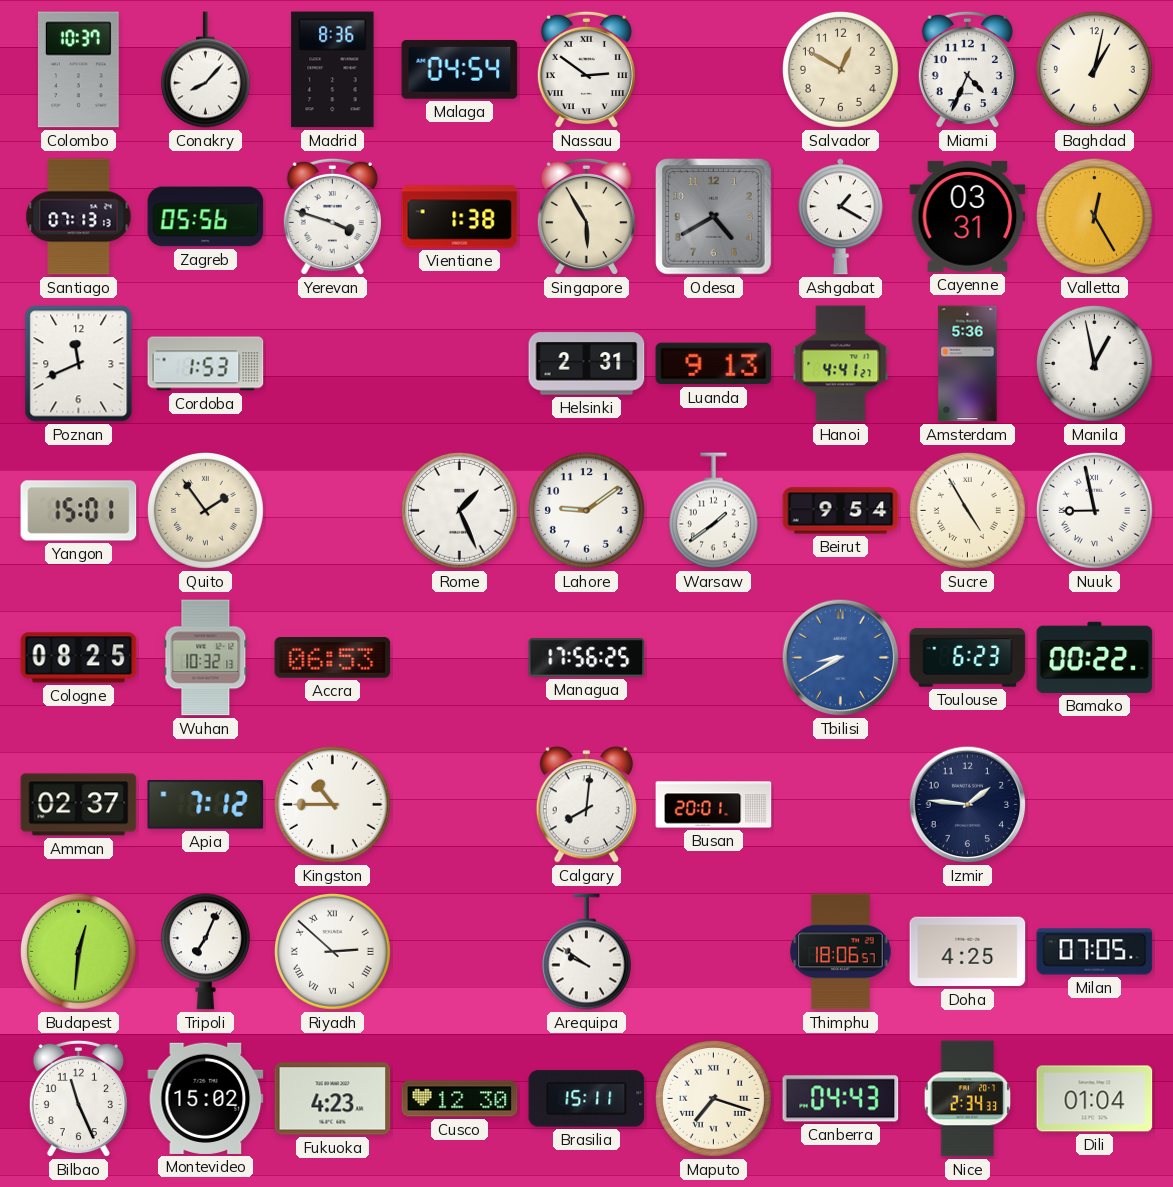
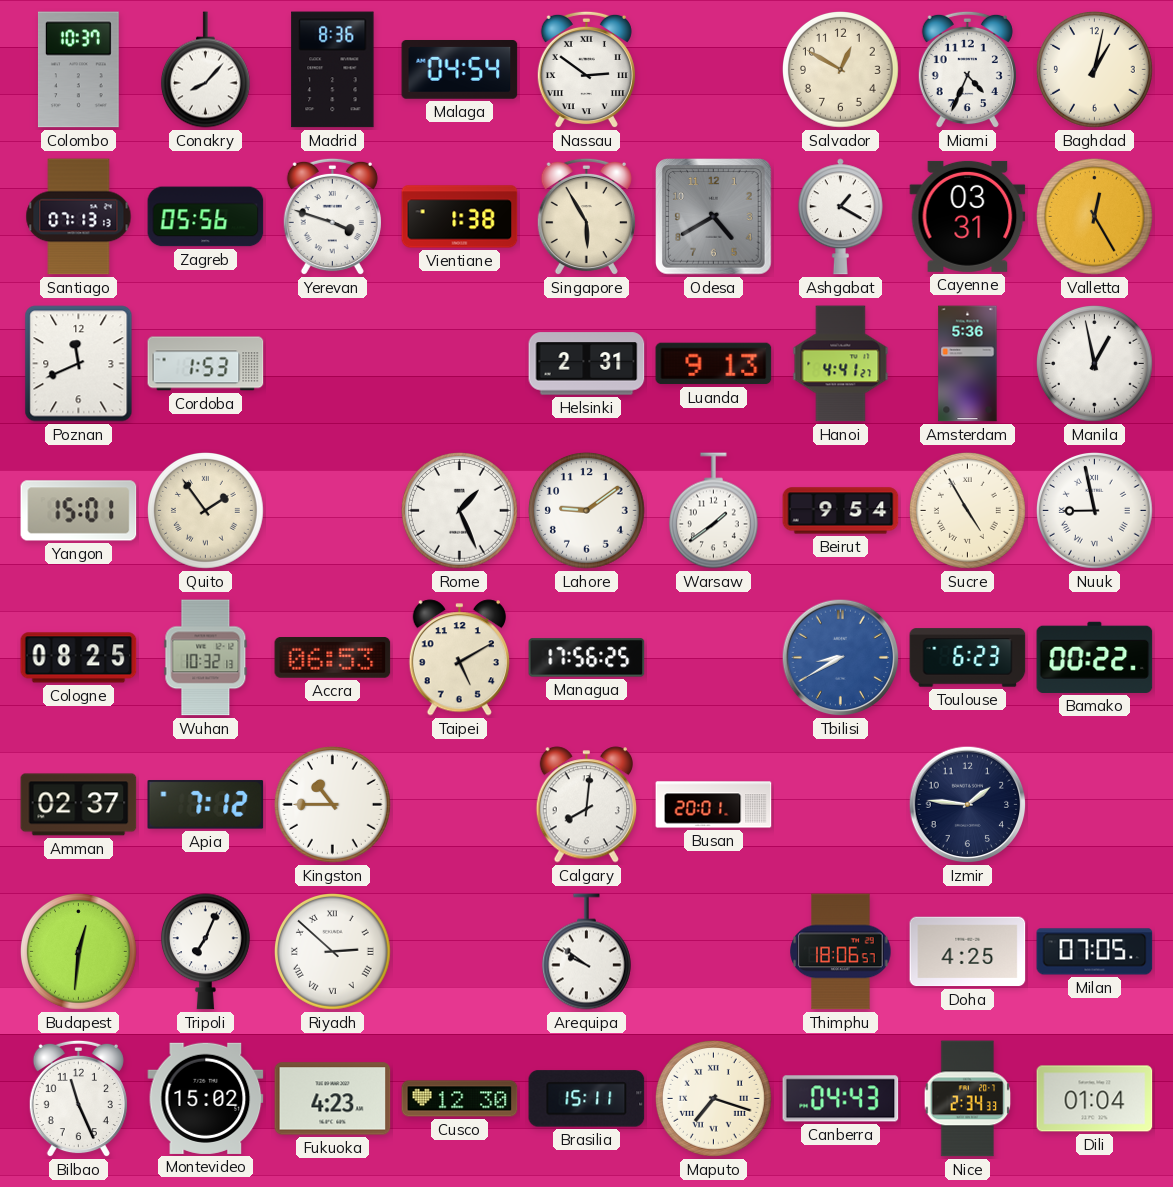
Taipei: none -> 5:10 (459, 658)
